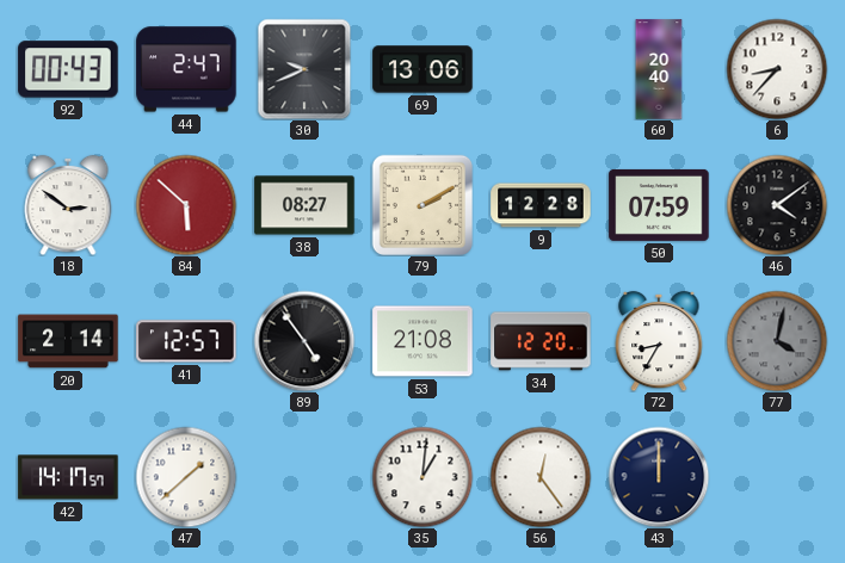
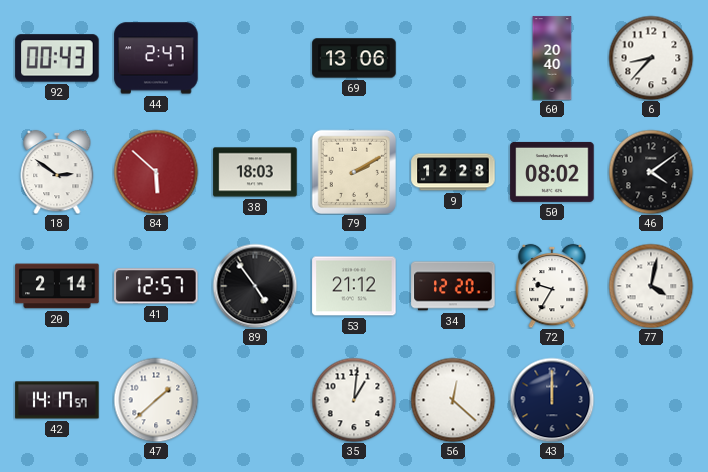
30: 9:41 -> none (304, 69)
38: 08:27 -> 18:03 (255, 172)
50: 07:59 -> 08:02 (552, 172)
53: 21:08 -> 21:12 (354, 286)
72: 8:35 -> 9:35 (552, 286)
77 dial: grey -> white (651, 286)
56: 12:24 -> 12:22 (453, 400)
